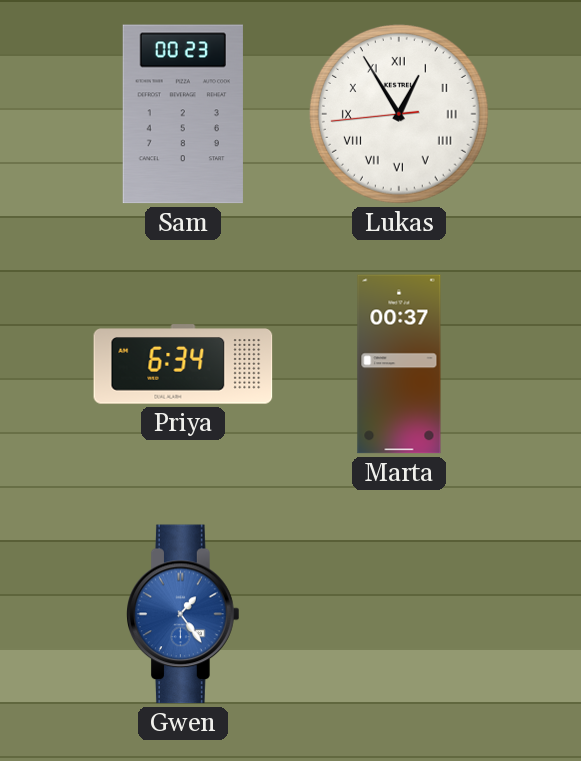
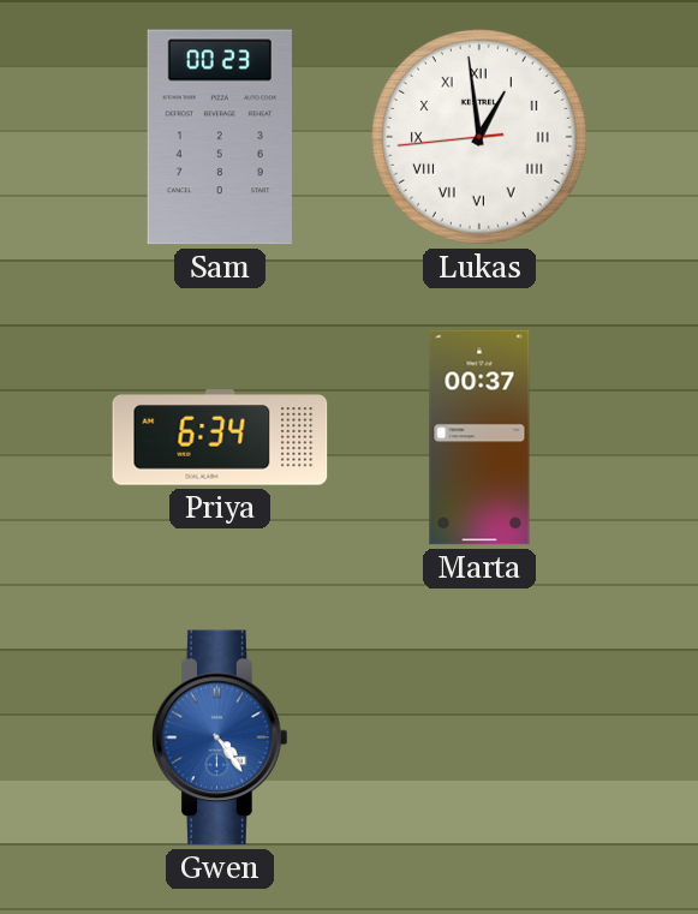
Lukas: 12:54 -> 12:58 (479, 137)
Gwen: 1:24 -> 4:24 (221, 737)
